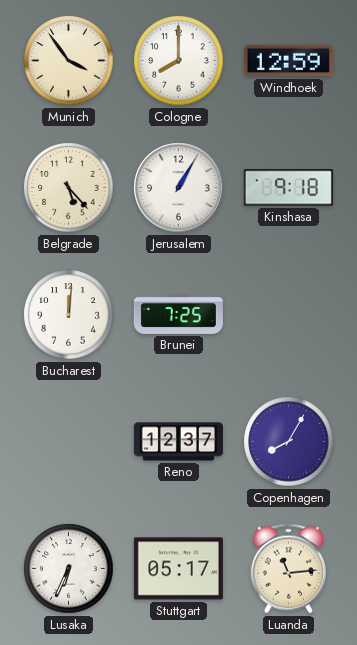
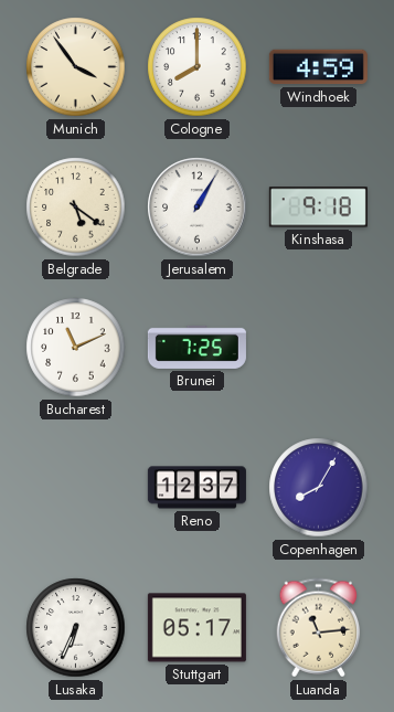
Windhoek: 12:59 -> 4:59 (318, 67)
Belgrade: 5:23 -> 5:21 (76, 208)
Bucharest: 12:01 -> 11:11 (76, 348)
